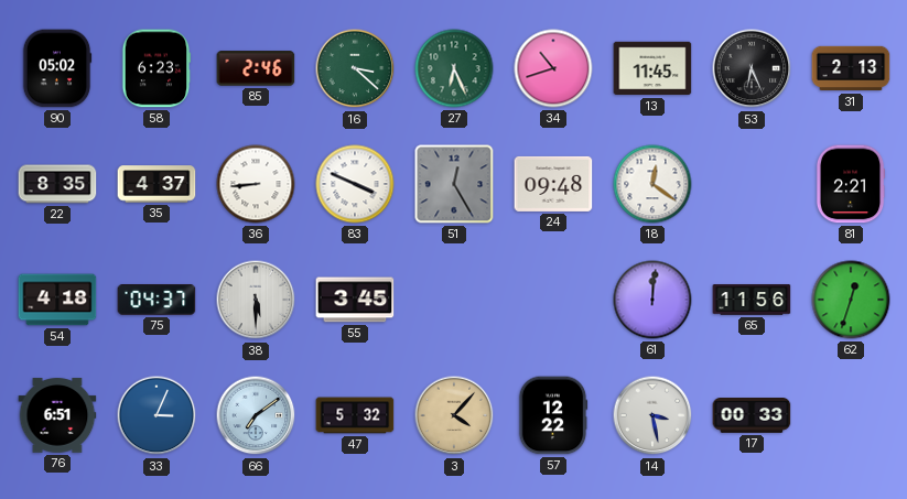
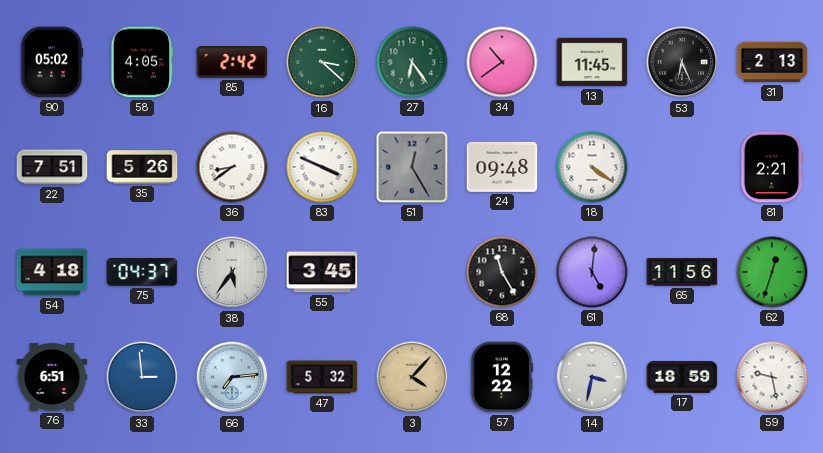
58: 6:23 -> 4:05 (142, 62)
85: 2:46 -> 2:42 (232, 62)
27: 6:26 -> 6:24 (412, 62)
34: 10:42 -> 10:39 (502, 62)
22: 8:35 -> 7:51 (52, 167)
35: 4:37 -> 5:26 (142, 167)
36: 8:44 -> 8:39 (232, 167)
18: 12:21 -> 4:21 (592, 167)
38: 5:30 -> 5:36 (232, 272)
68: none -> 11:25 (502, 272)
61: 12:01 -> 5:01 (592, 272)
33: 3:04 -> 2:59 (142, 377)
66: 7:09 -> 7:14 (232, 377)
14: 3:28 -> 3:32 (592, 377)
17: 00:33 -> 18:59 (682, 378)
59: none -> 9:28 (772, 377)
